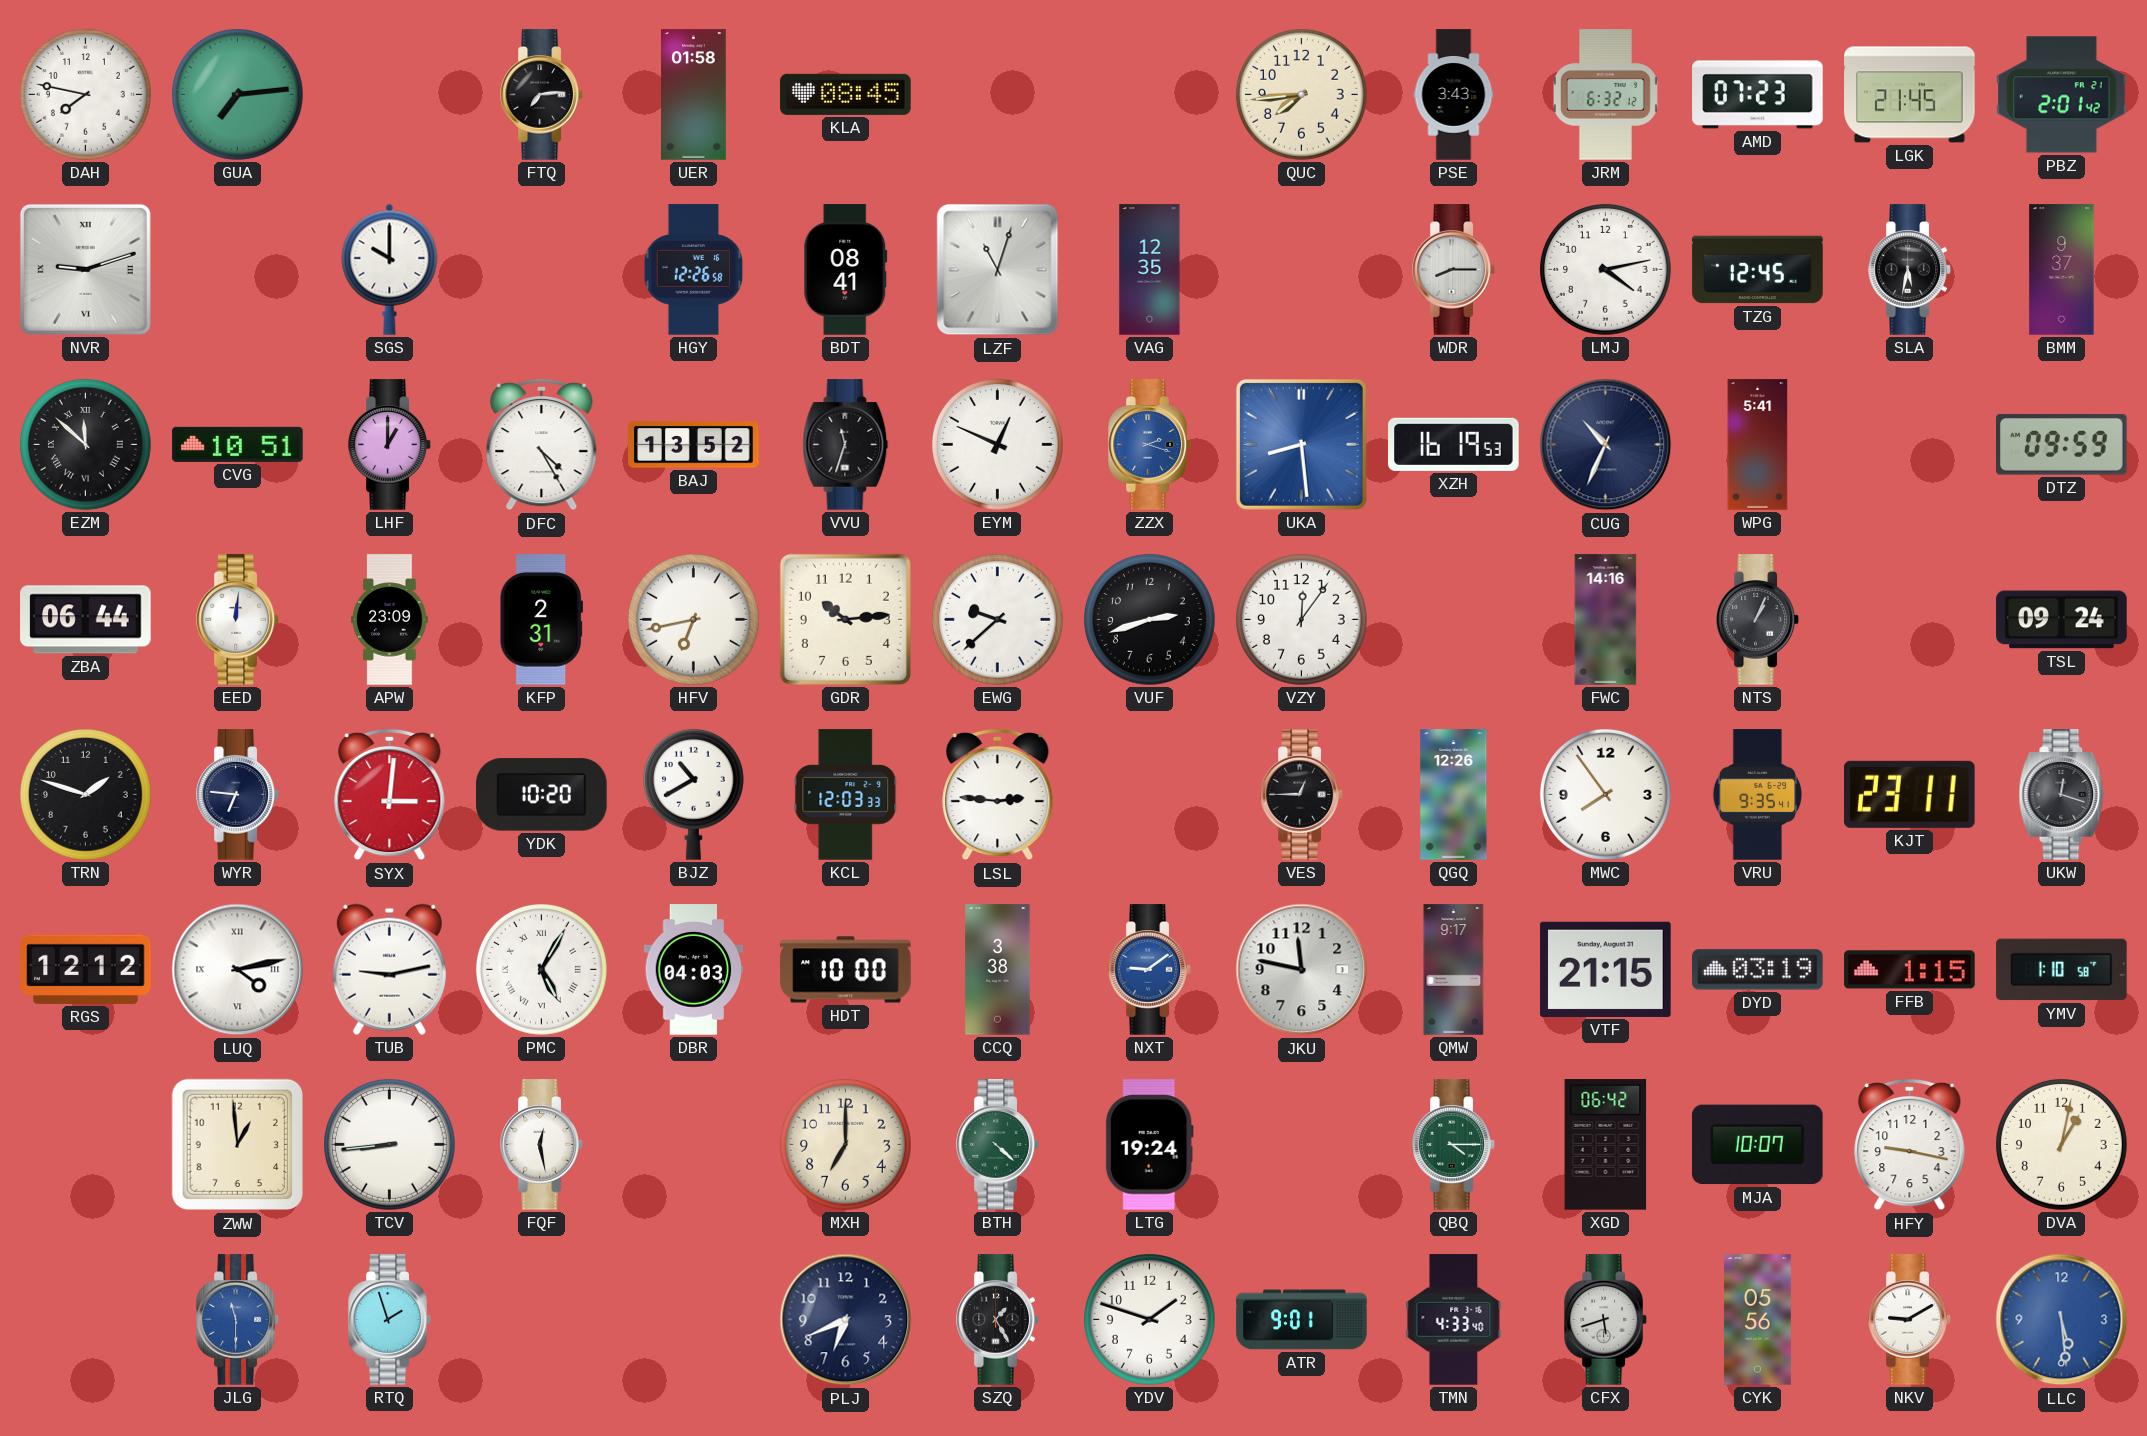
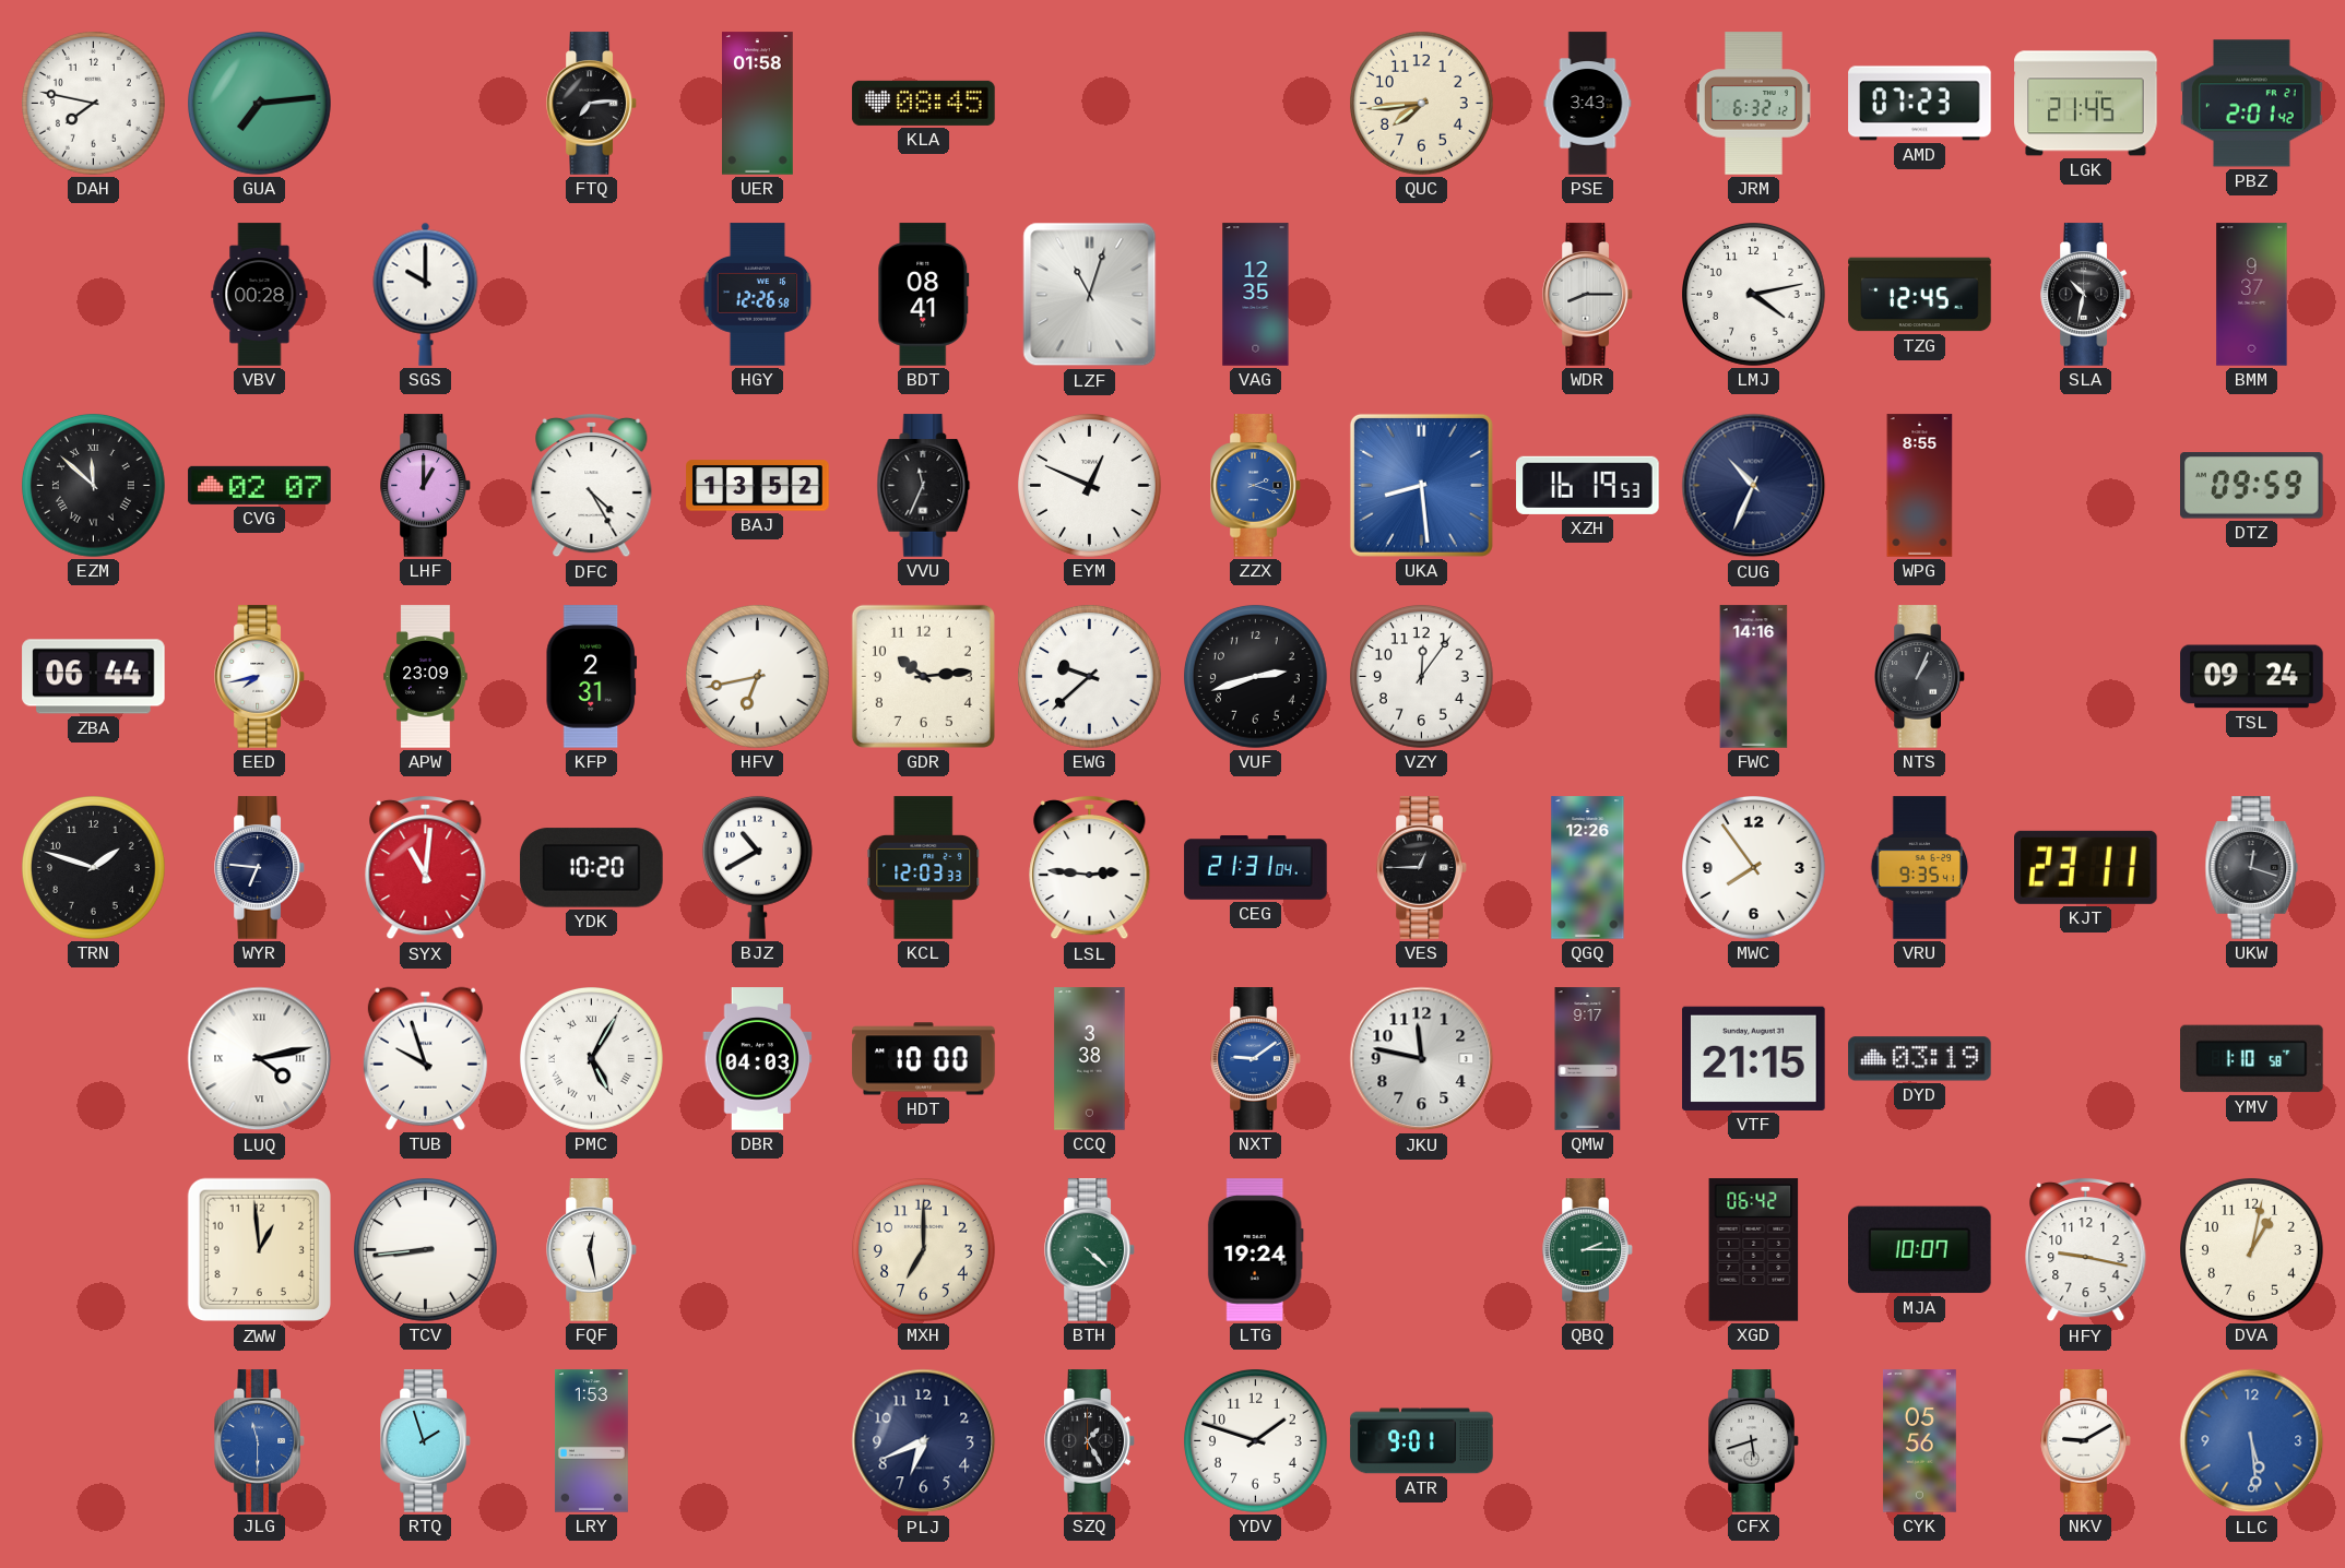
NVR: 9:12 -> none (85, 269)
VBV: none -> 00:28 (260, 295)
SLA: 5:32 -> 10:32 (2086, 295)
CVG: 10:51 -> 02:07 (260, 485)
VVU: 11:33 -> 11:34 (924, 486)
WPG: 5:41 -> 8:55 (1920, 486)
EED: 12:01 -> 7:43 (260, 677)
SYX: 3:01 -> 11:01 (426, 868)
CEG: none -> 21:31 (1256, 868)
RGS: 12:12 -> none (86, 969)
TUB: 9:13 -> 9:57 (425, 1058)
FFB: 1:15 -> none (1910, 970)
QBQ: 4:15 -> 2:15 (1588, 1250)
LRY: none -> 1:53 (591, 1441)
TMN: 4:33 -> none (1454, 1320)
